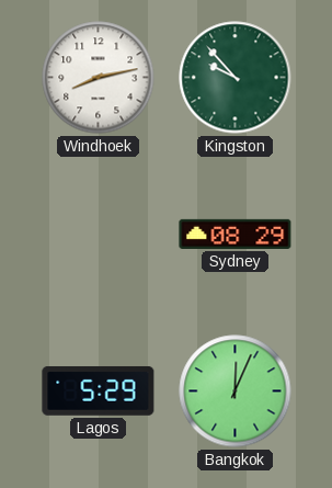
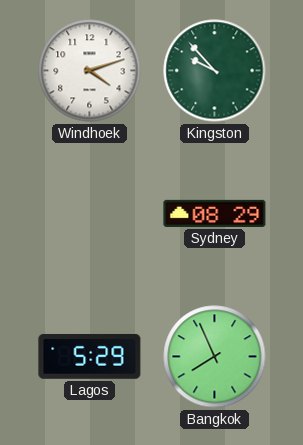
Windhoek: 8:13 -> 4:12 (90, 71)
Bangkok: 12:04 -> 7:56 (215, 357)
